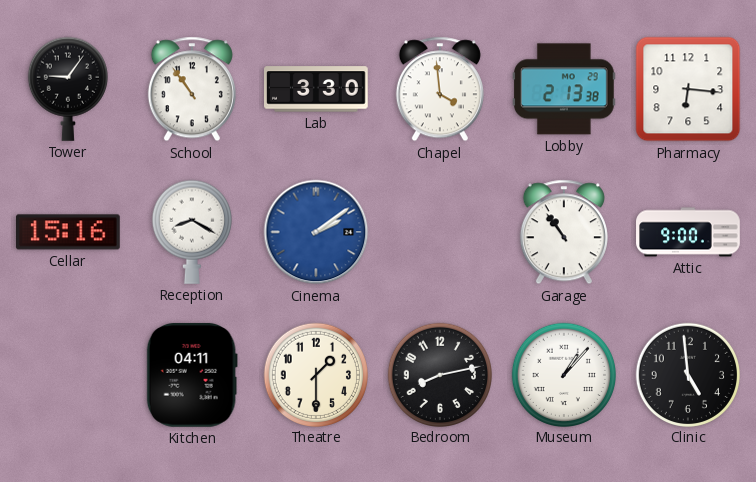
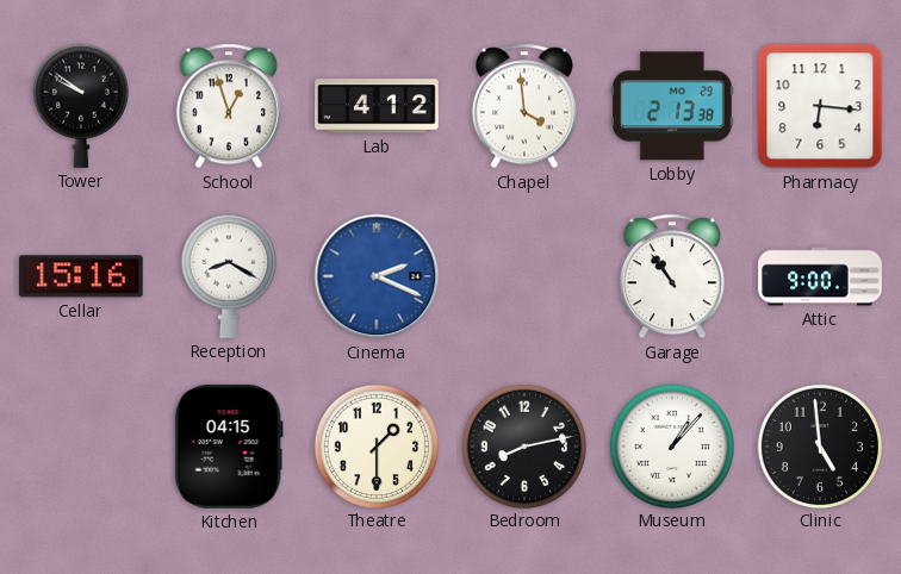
Tower: 9:06 -> 9:51 (81, 106)
School: 10:54 -> 12:57 (229, 106)
Lab: 3:30 -> 4:12 (378, 106)
Cinema: 2:09 -> 2:19 (377, 276)
Kitchen: 04:11 -> 04:15 (229, 447)
